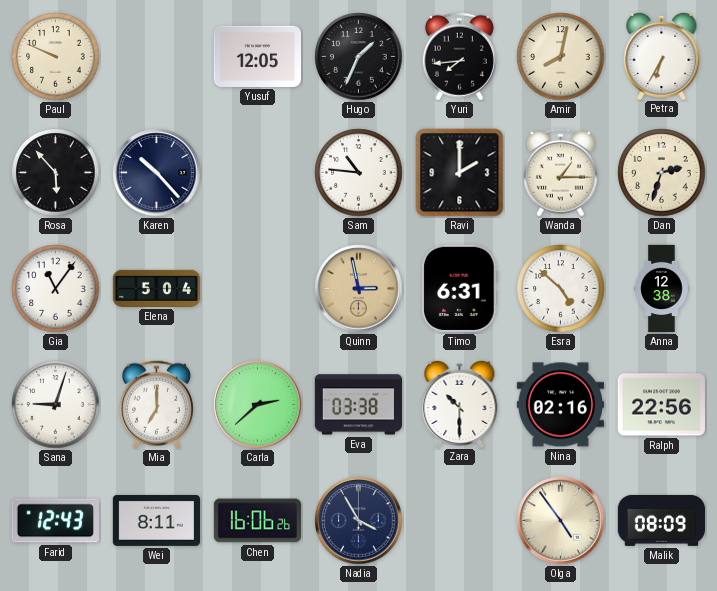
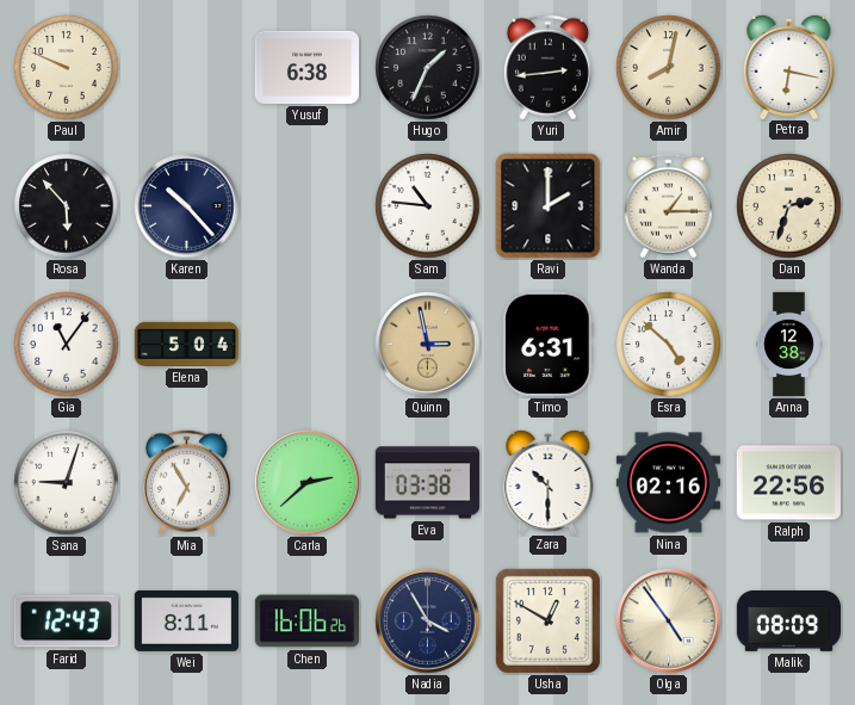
Yusuf: 12:05 -> 6:38 (306, 67)
Yuri: 7:44 -> 2:44 (547, 68)
Petra: 6:35 -> 6:17 (789, 66)
Mia: 7:00 -> 6:55 (186, 483)
Usha: none -> 12:50 (547, 620)
